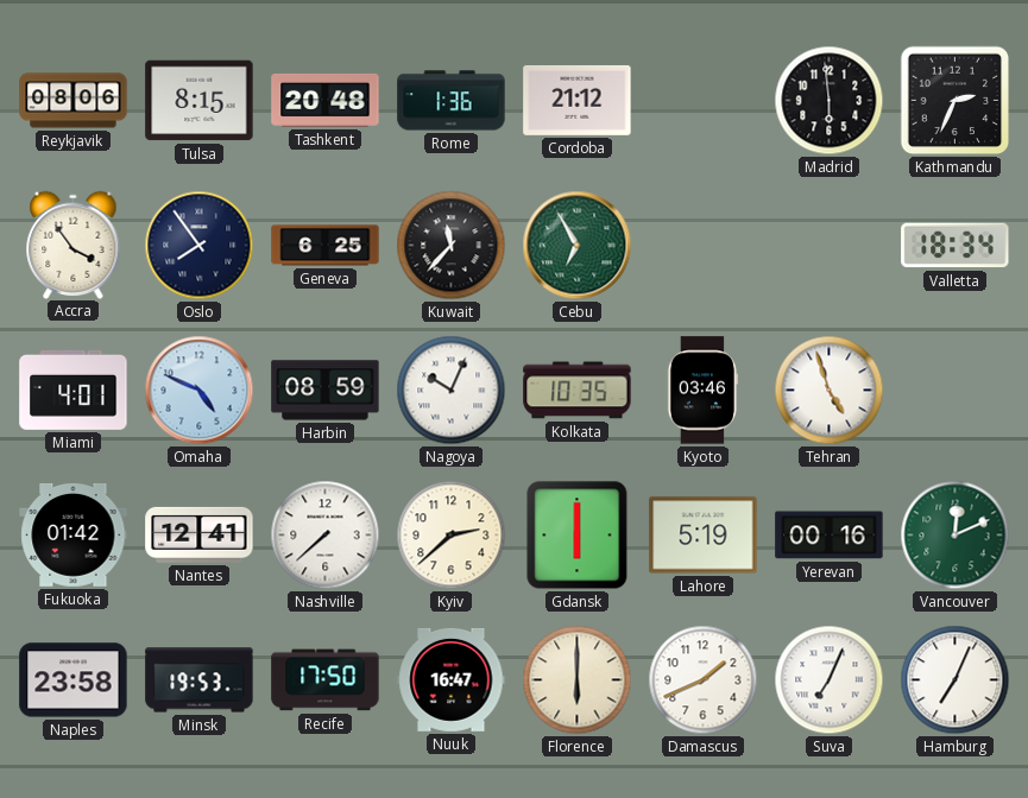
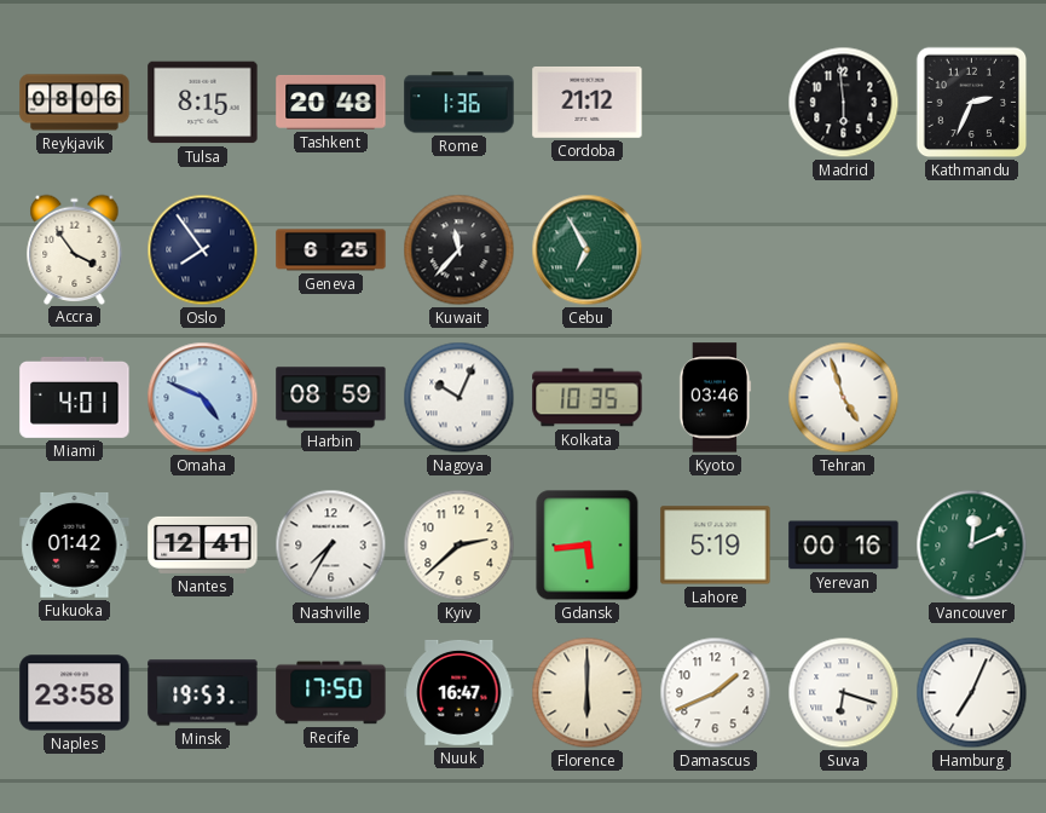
Valletta: 18:34 -> none (956, 246)
Nashville: 7:38 -> 7:35 (331, 546)
Gdansk: 6:00 -> 5:44 (588, 546)
Suva: 7:04 -> 6:18 (844, 693)
